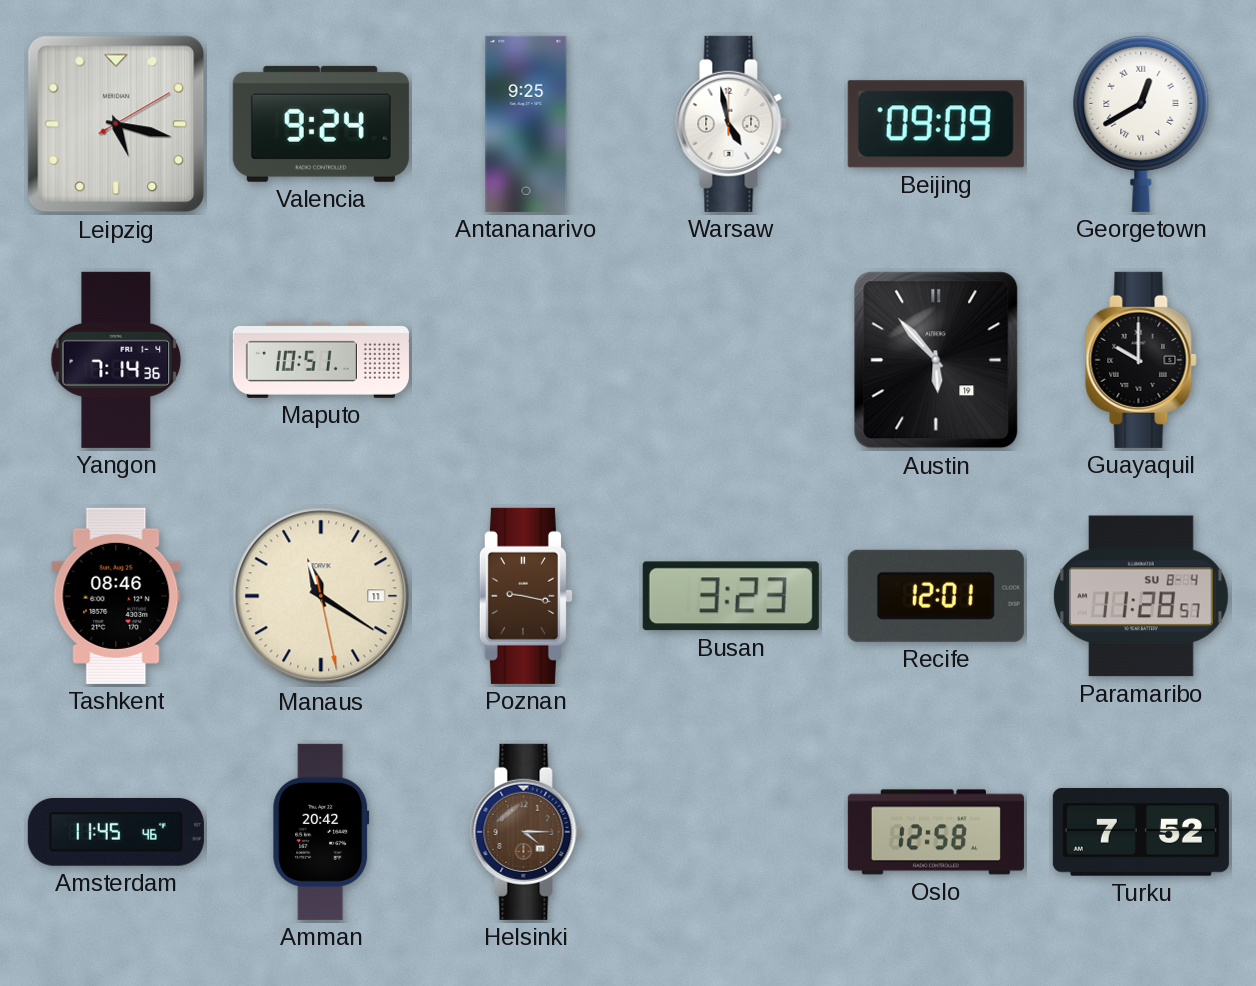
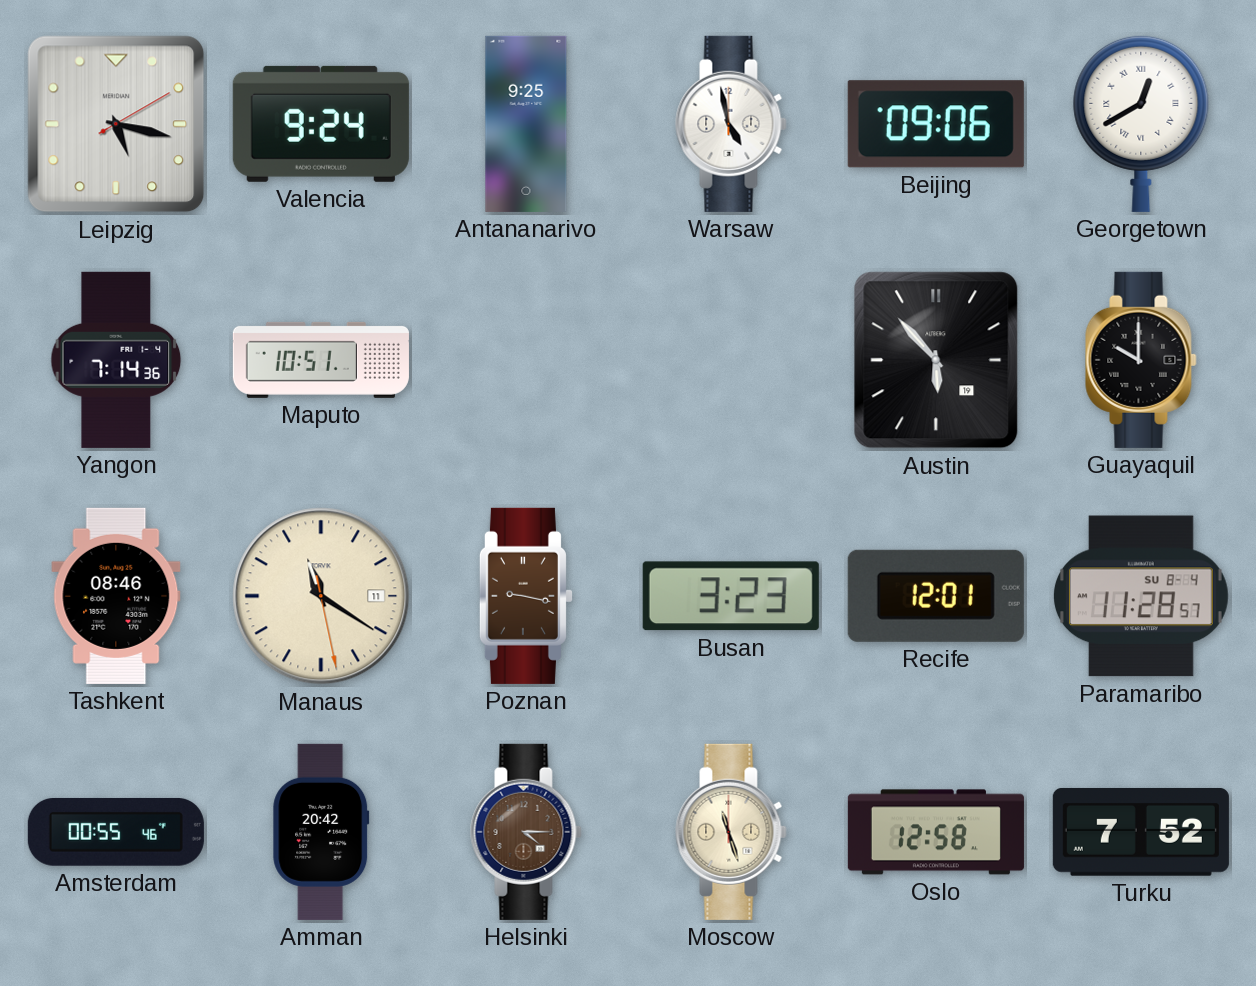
Beijing: 09:09 -> 09:06 (936, 124)
Amsterdam: 11:45 -> 00:55 (116, 832)
Moscow: none -> 11:27 (731, 832)
